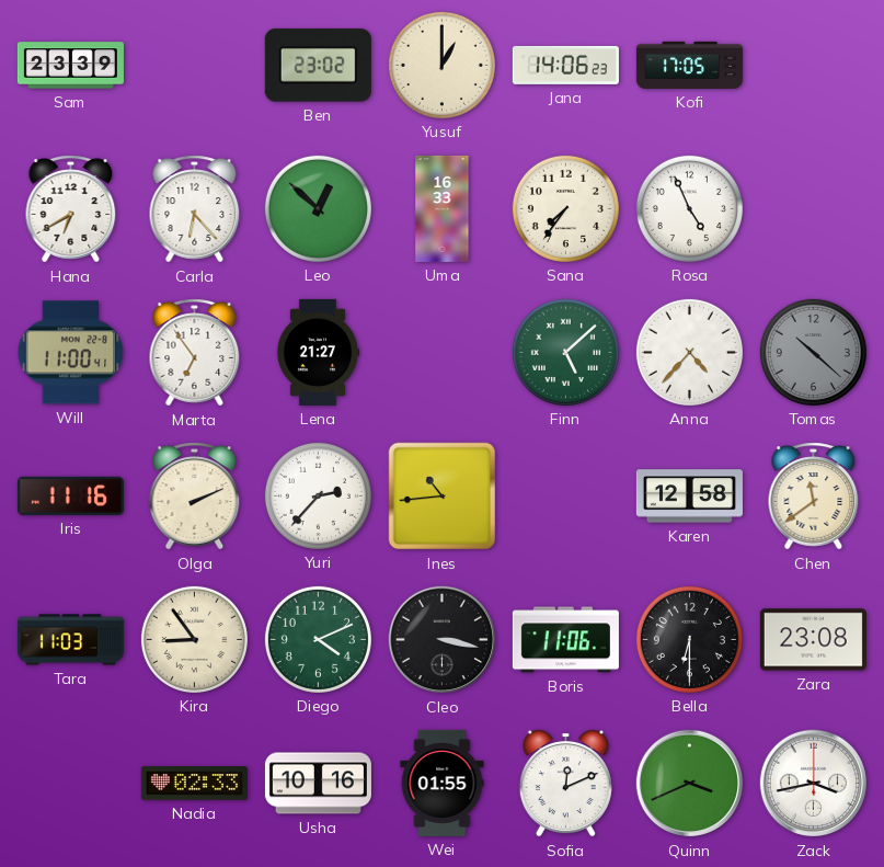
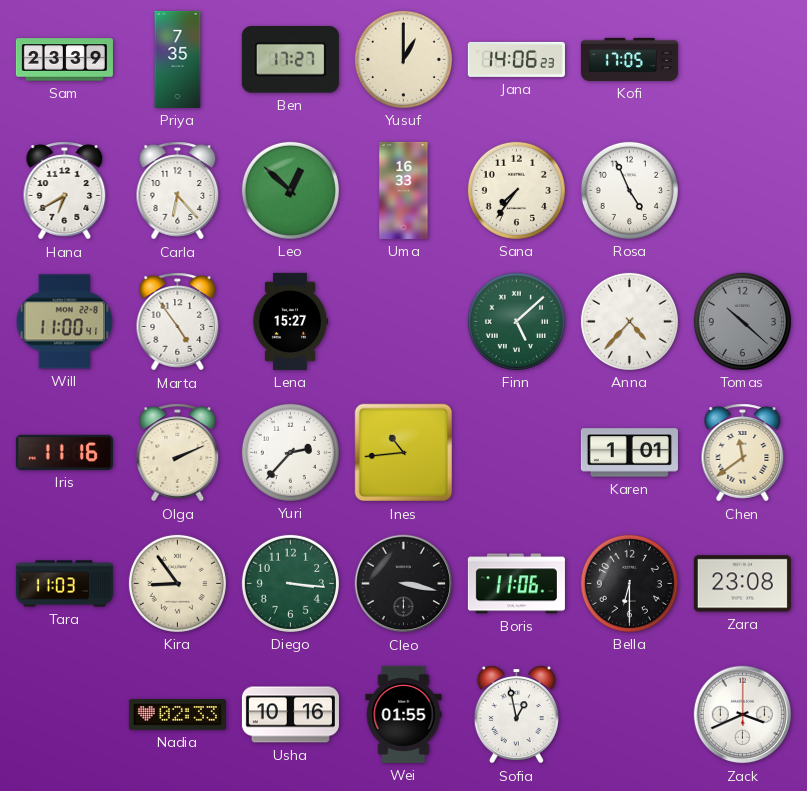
Priya: none -> 7:35 (178, 59)
Ben: 23:02 -> 17:27 (290, 60)
Marta: 6:54 -> 4:54 (178, 322)
Lena: 21:27 -> 15:27 (290, 321)
Karen: 12:58 -> 1:01 (629, 453)
Diego: 4:11 -> 3:16 (290, 583)
Sofia: 12:11 -> 12:58 (516, 715)
Quinn: 3:41 -> none (690, 784)
Zack: 3:43 -> 3:41 (743, 715)
